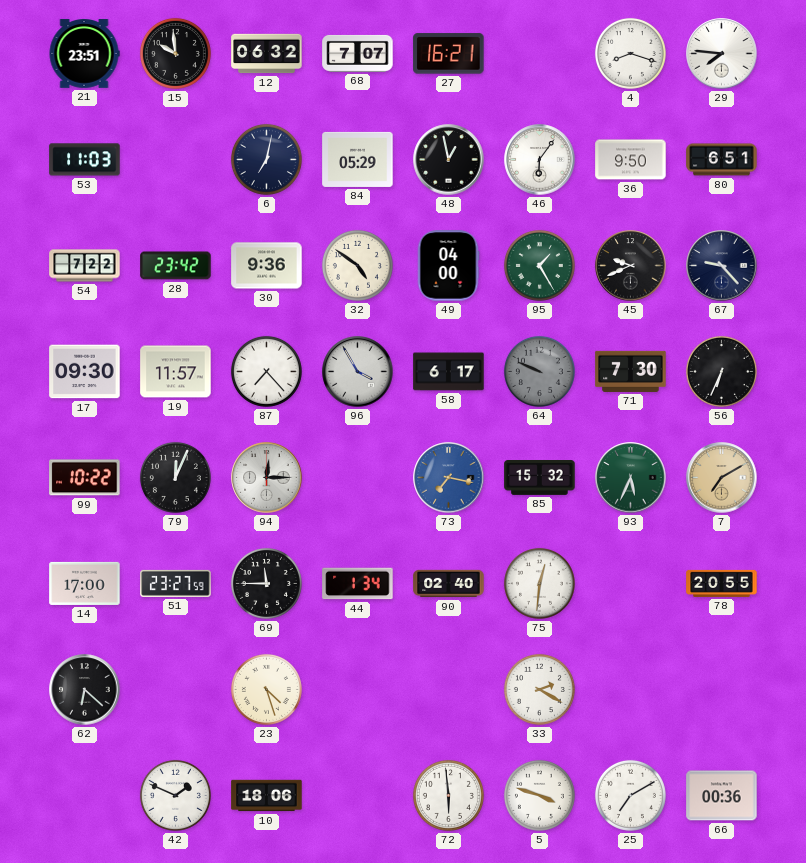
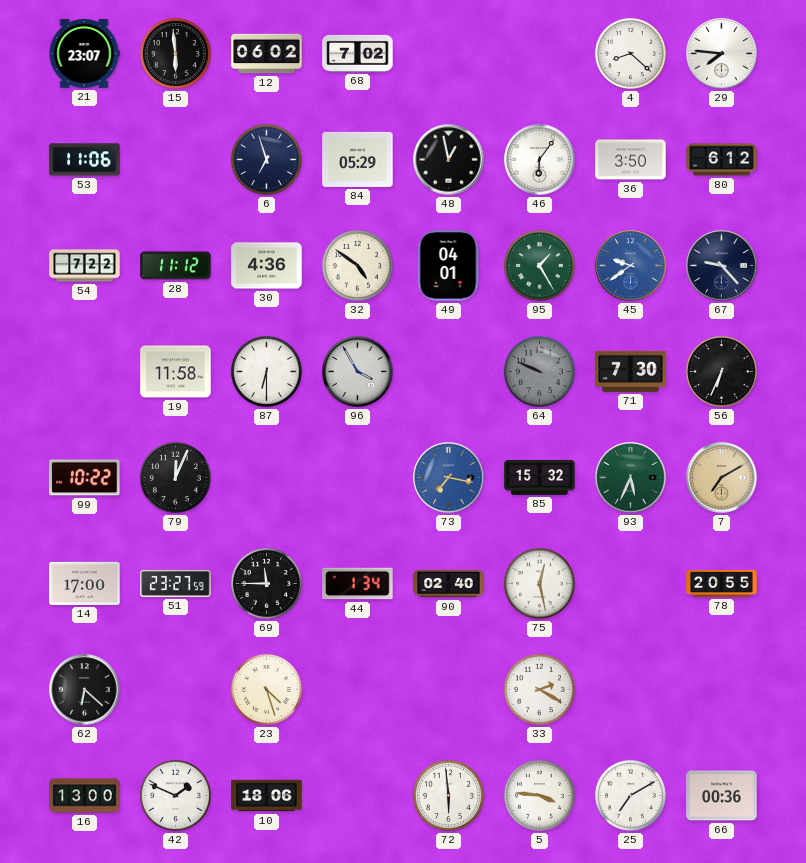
21: 23:51 -> 23:07 (84, 54)
15: 9:59 -> 5:59 (175, 53)
12: 06:32 -> 06:02 (267, 54)
68: 7:07 -> 7:02 (358, 53)
27: 16:21 -> none (449, 54)
4: 8:18 -> 8:22 (630, 53)
53: 11:03 -> 11:06 (85, 160)
6: 7:02 -> 6:57 (266, 159)
36: 9:50 -> 3:50 (631, 160)
80: 6:51 -> 6:12 (722, 160)
28: 23:42 -> 11:12 (176, 266)
30: 9:36 -> 4:36 (267, 266)
49: 04:00 -> 04:01 (448, 266)
45: 9:41 -> 9:39 (631, 266)
45 dial: black -> blue (631, 266)
17: 09:30 -> none (85, 372)
19: 11:57 -> 11:58 (176, 372)
87: 7:23 -> 6:30 (266, 371)
58: 6:17 -> none (449, 372)
94: 12:15 -> none (267, 478)
75: 12:31 -> 12:28 (539, 583)
16: none -> 13:00 (85, 796)
5: 3:48 -> 3:46 (539, 795)
